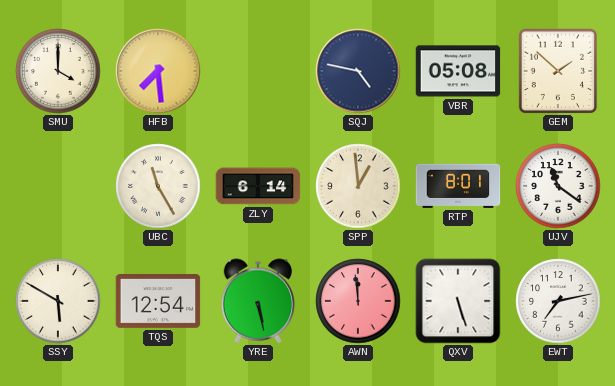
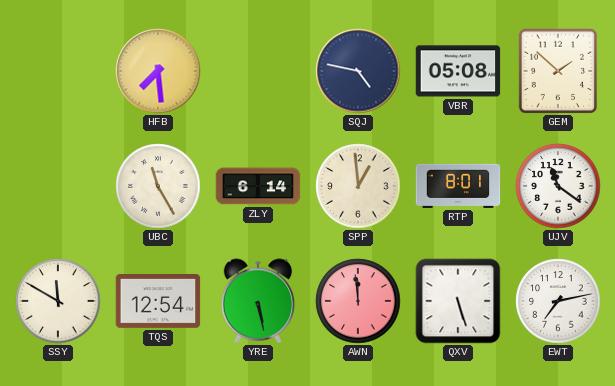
SMU: 4:00 -> none (58, 71)
SSY: 5:50 -> 11:50 (58, 301)
